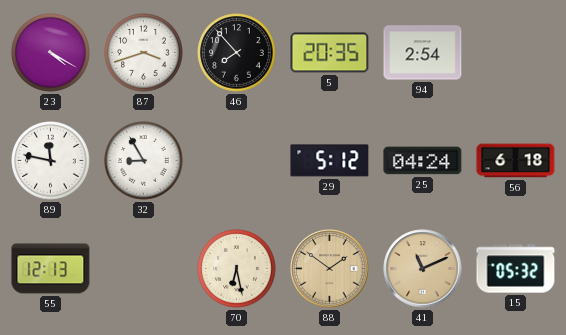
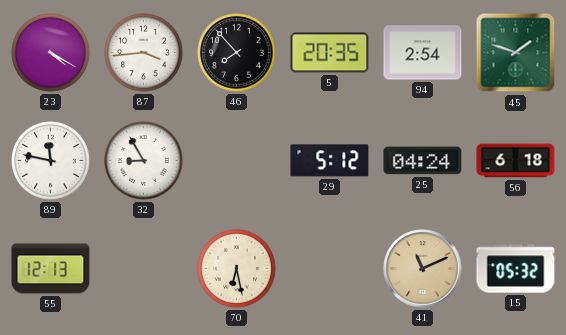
87: 3:42 -> 3:44 (144, 53)
45: none -> 1:48 (516, 53)
88: 1:51 -> none (330, 269)
